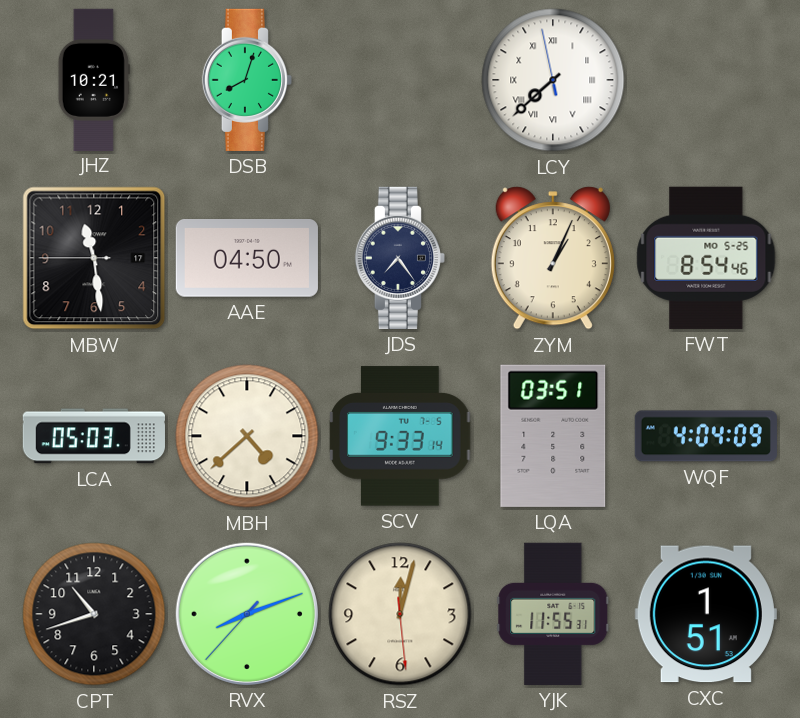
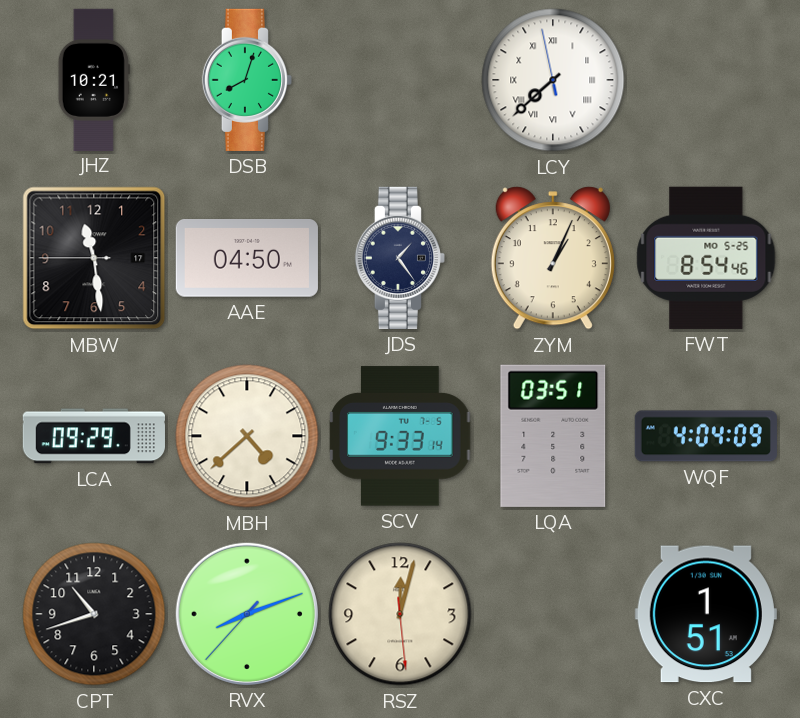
JDS: 7:24 -> 1:24 (400, 258)
LCA: 05:03 -> 09:29 (94, 436)
YJK: 11:55 -> none (553, 614)
